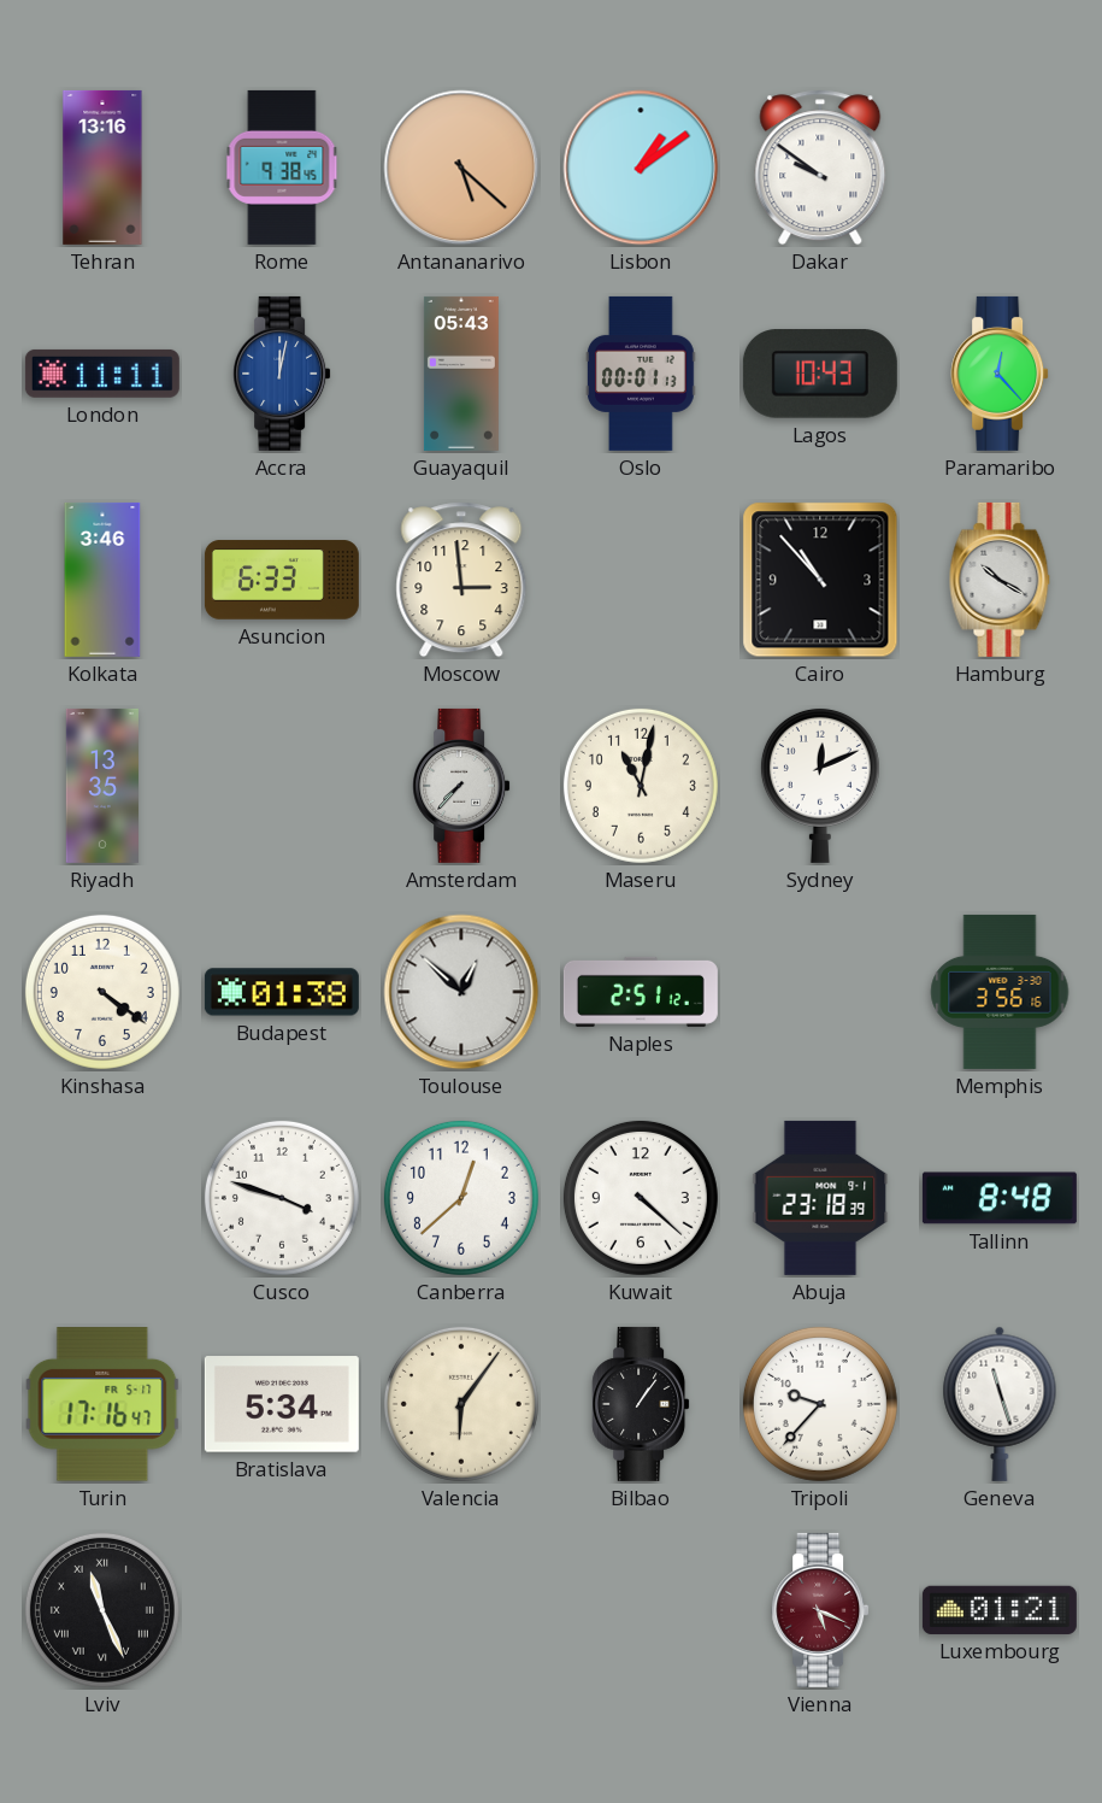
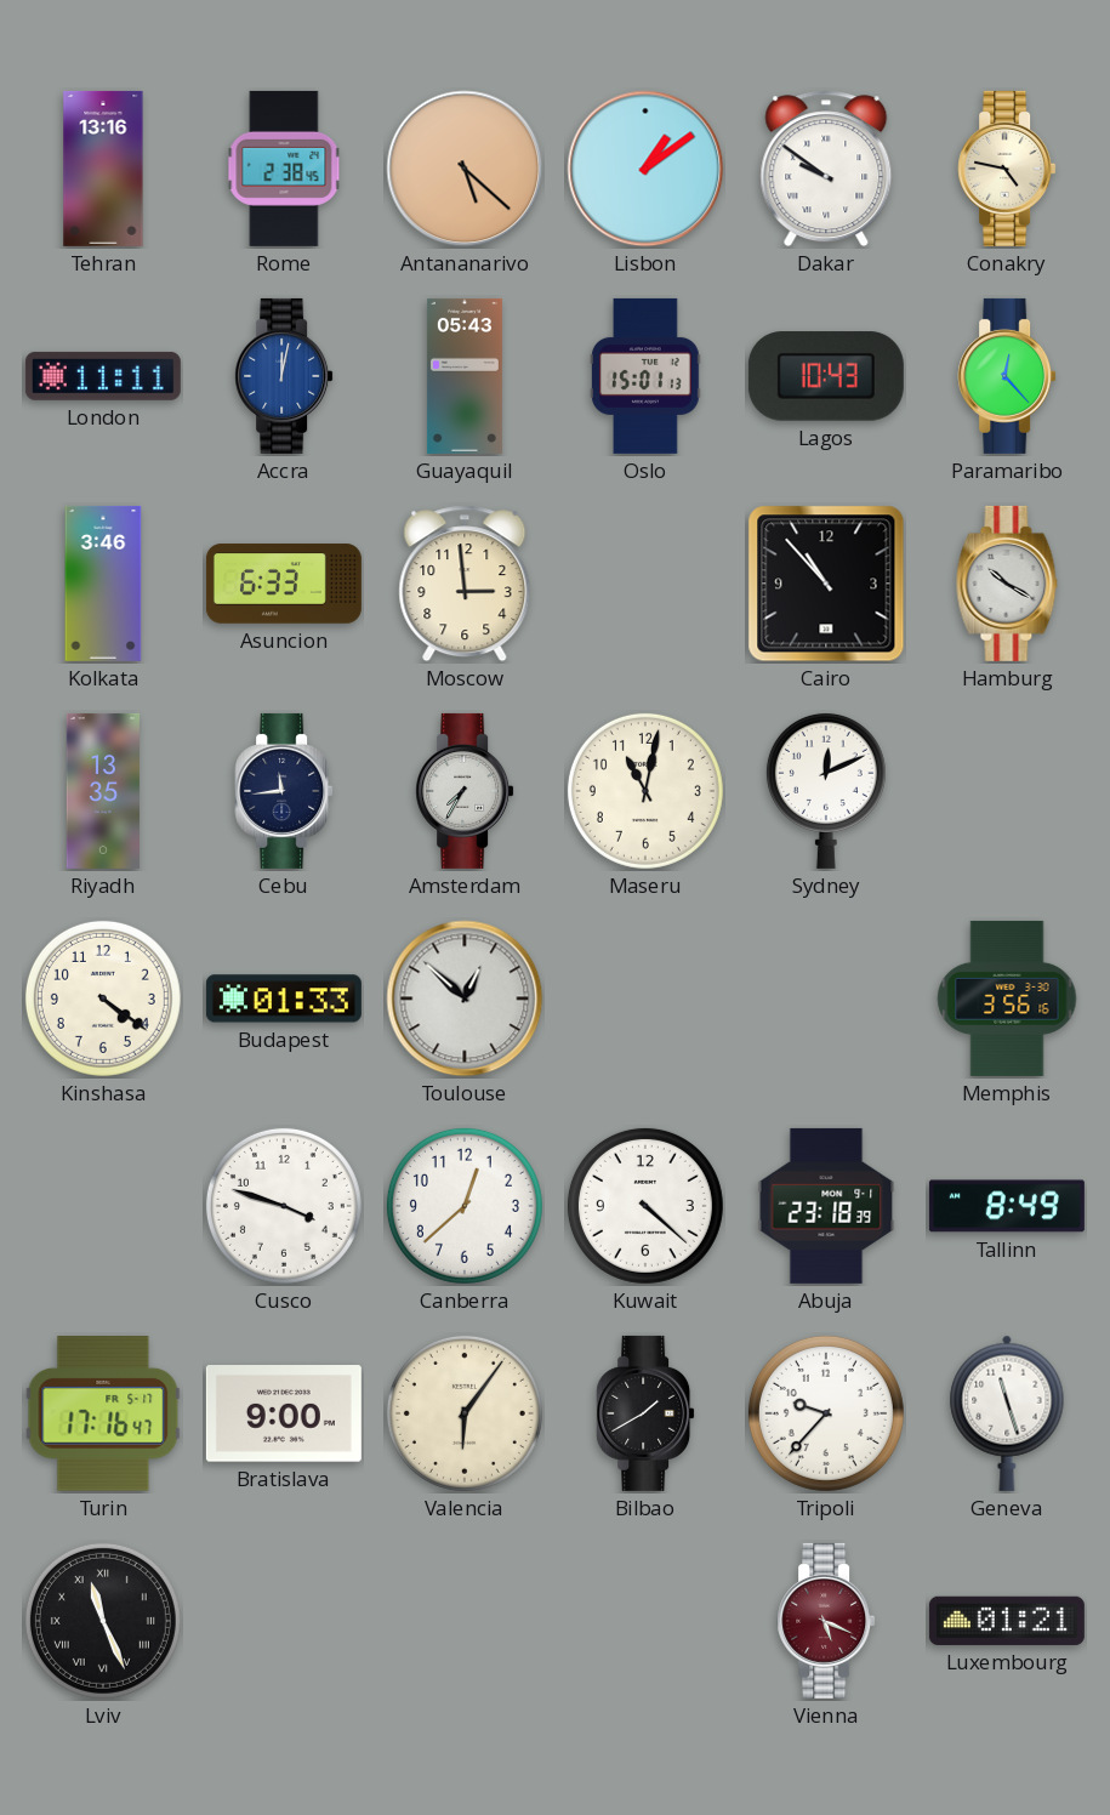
Rome: 9:38 -> 2:38 (284, 169)
Conakry: none -> 4:47 (1007, 169)
Oslo: 00:01 -> 15:01 (647, 376)
Cebu: none -> 11:44 (284, 791)
Amsterdam: 7:37 -> 7:35 (465, 791)
Budapest: 01:38 -> 01:33 (284, 998)
Naples: 2:51 -> none (641, 992)
Tallinn: 8:48 -> 8:49 (1007, 1206)
Bratislava: 5:34 -> 9:00 (284, 1413)
Bilbao: 1:06 -> 1:40 (645, 1413)
